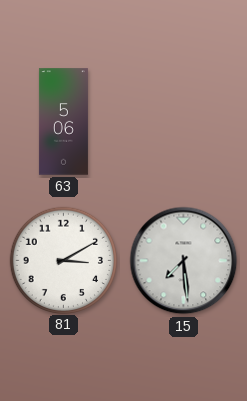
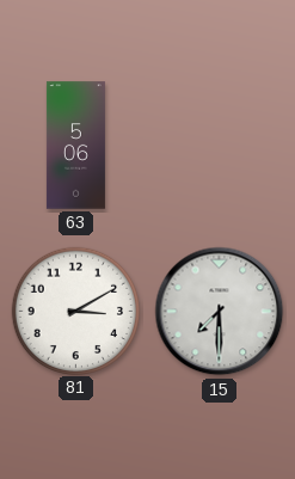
15: 7:29 -> 7:30 (220, 312)
